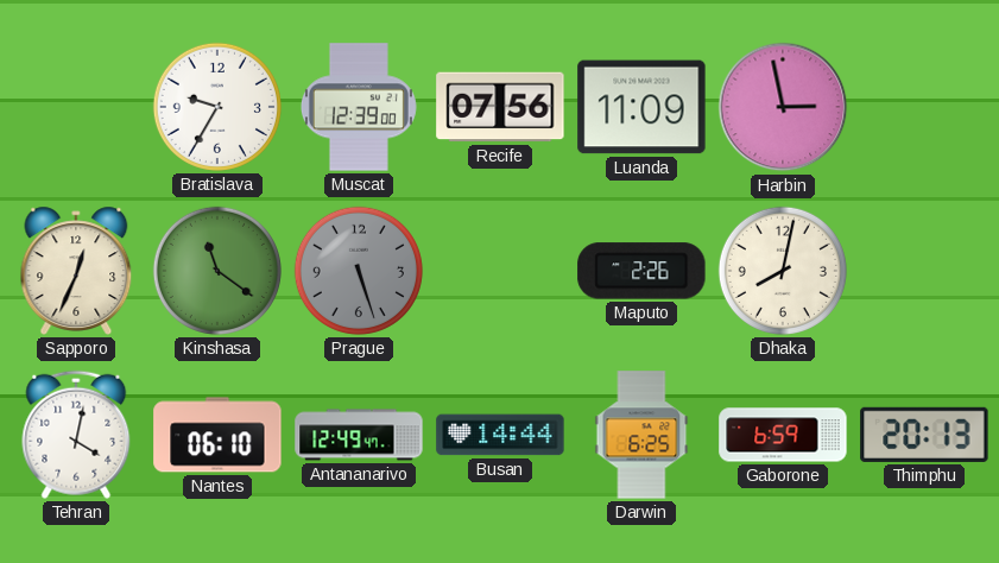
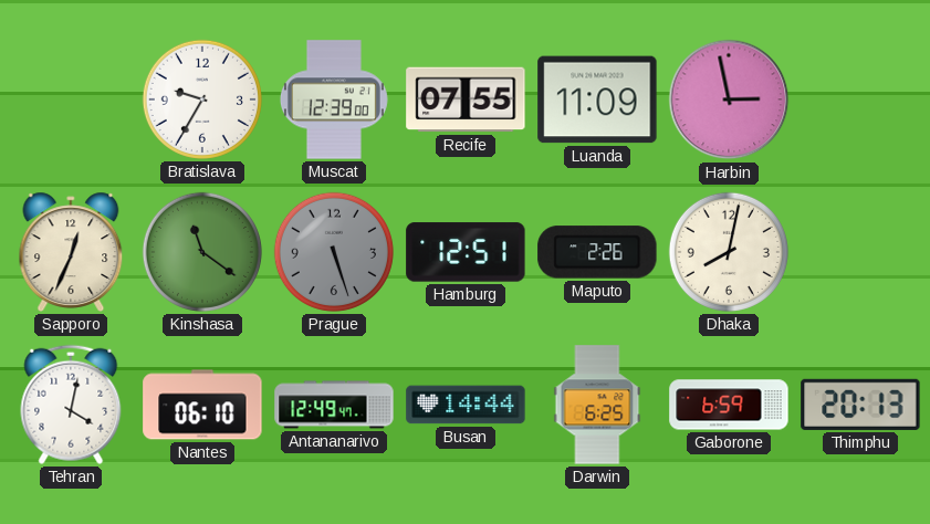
Recife: 07:56 -> 07:55 (466, 99)
Hamburg: none -> 12:51 (466, 252)
